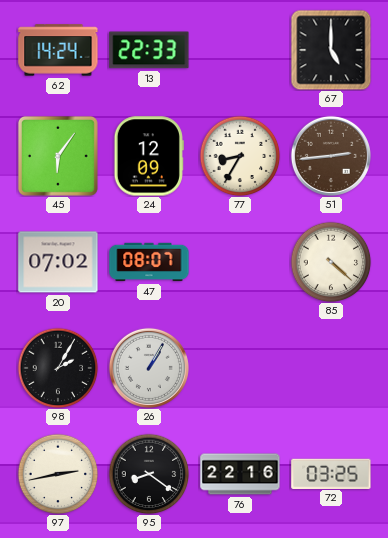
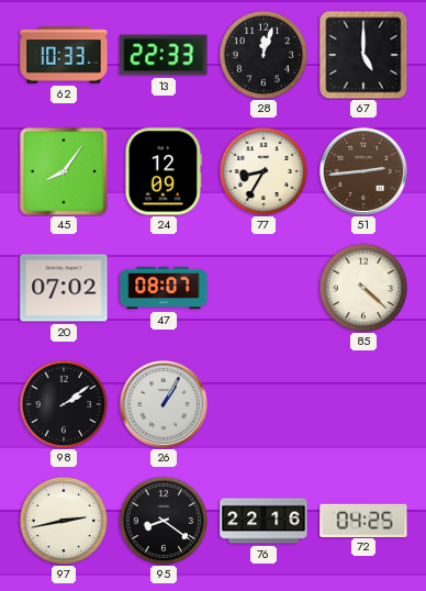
62: 14:24 -> 10:33 (64, 55)
28: none -> 12:03 (264, 55)
45: 6:06 -> 8:06 (64, 171)
98: 2:05 -> 2:09 (64, 404)
72: 03:25 -> 04:25 (363, 520)
